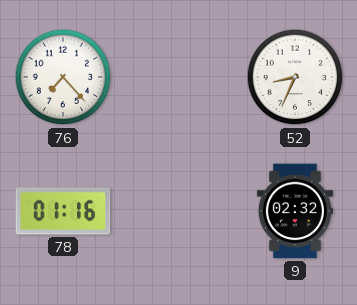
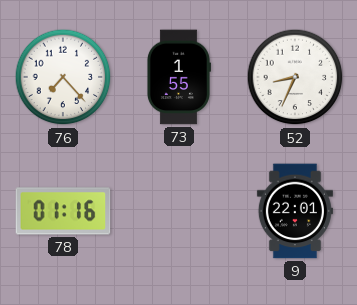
73: none -> 1:55 (178, 77)
9: 02:32 -> 22:01 (295, 211)
